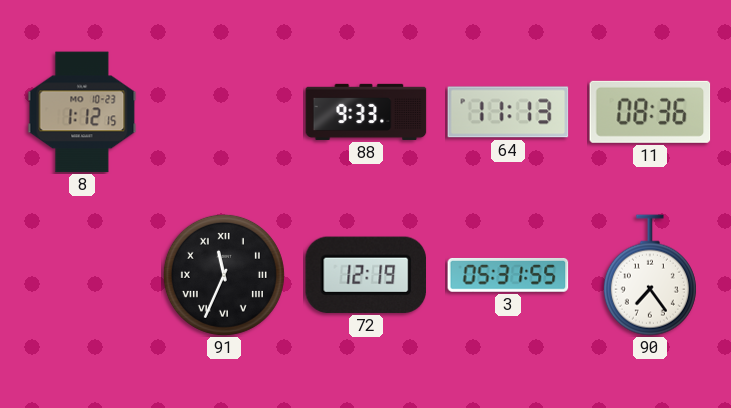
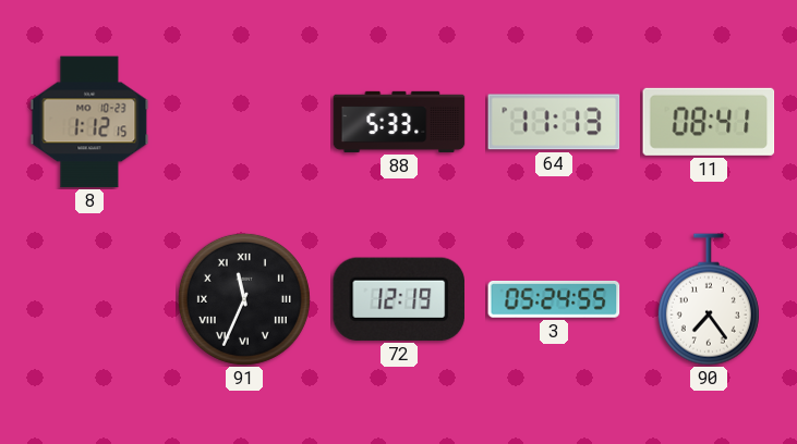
88: 9:33 -> 5:33 (399, 122)
11: 08:36 -> 08:41 (709, 122)
3: 05:31 -> 05:24 (554, 299)
